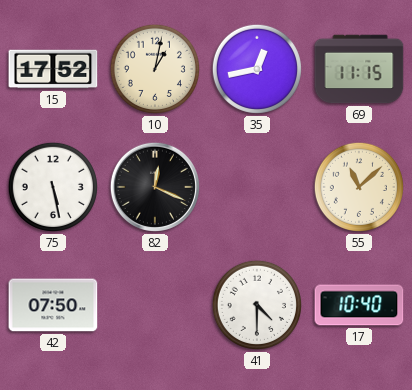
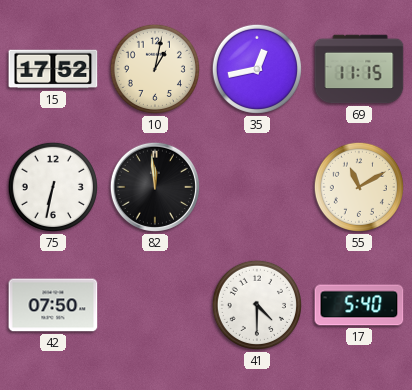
75: 5:28 -> 6:32 (53, 187)
82: 12:19 -> 11:59 (155, 187)
55: 11:08 -> 11:10 (359, 187)
17: 10:40 -> 5:40 (359, 305)
